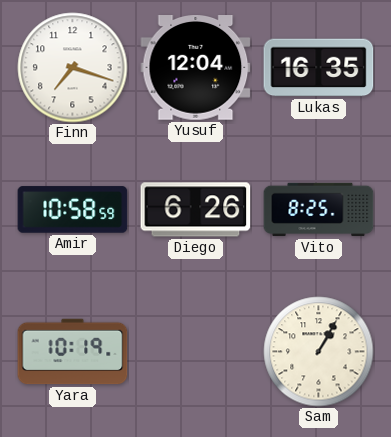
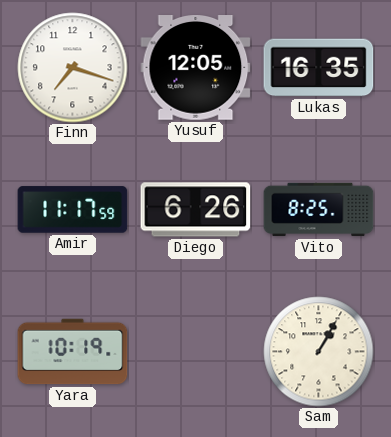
Yusuf: 12:04 -> 12:05 (196, 68)
Amir: 10:58 -> 11:17 (73, 210)
